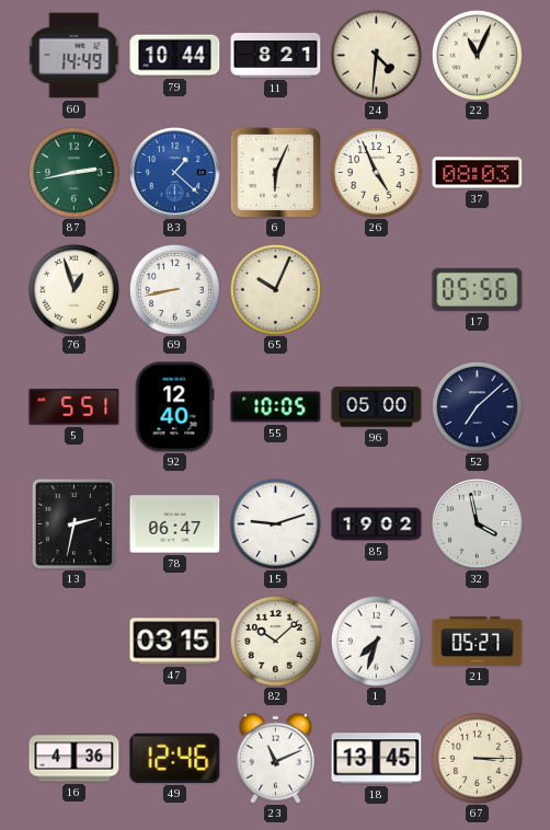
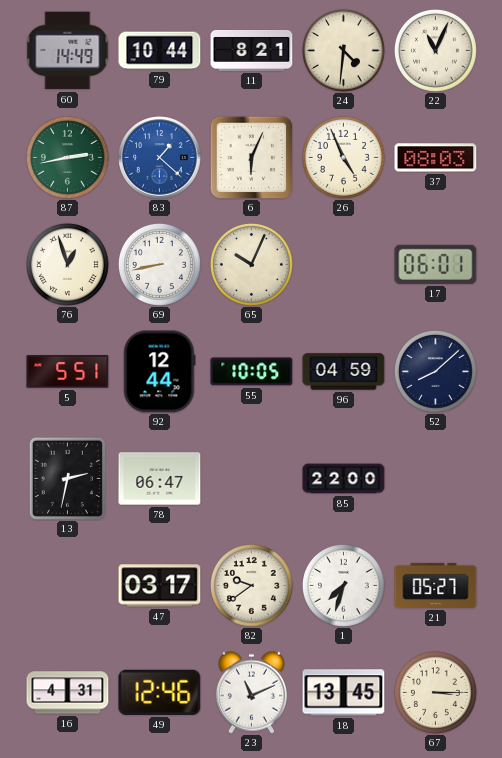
17: 05:56 -> 06:01 (436, 264)
92: 12:40 -> 12:44 (159, 372)
96: 05:00 -> 04:59 (344, 372)
52: 7:08 -> 8:08 (435, 371)
15: 9:12 -> none (275, 523)
85: 19:02 -> 22:00 (344, 479)
32: 3:58 -> none (478, 524)
47: 03:15 -> 03:17 (160, 586)
82: 10:08 -> 9:39 (251, 585)
16: 4:36 -> 4:31 (68, 693)
